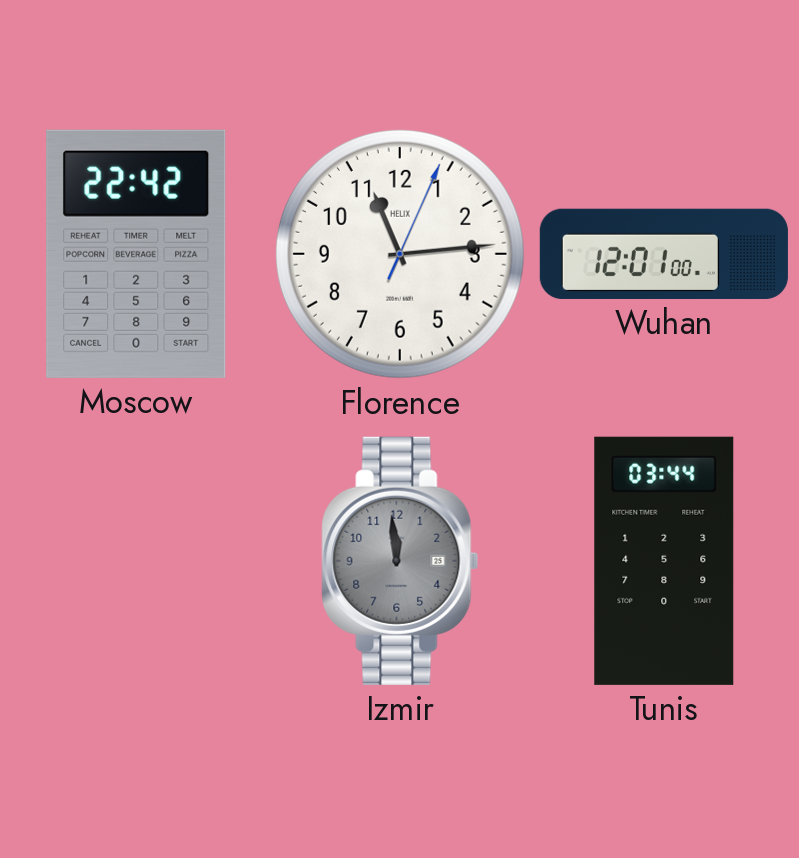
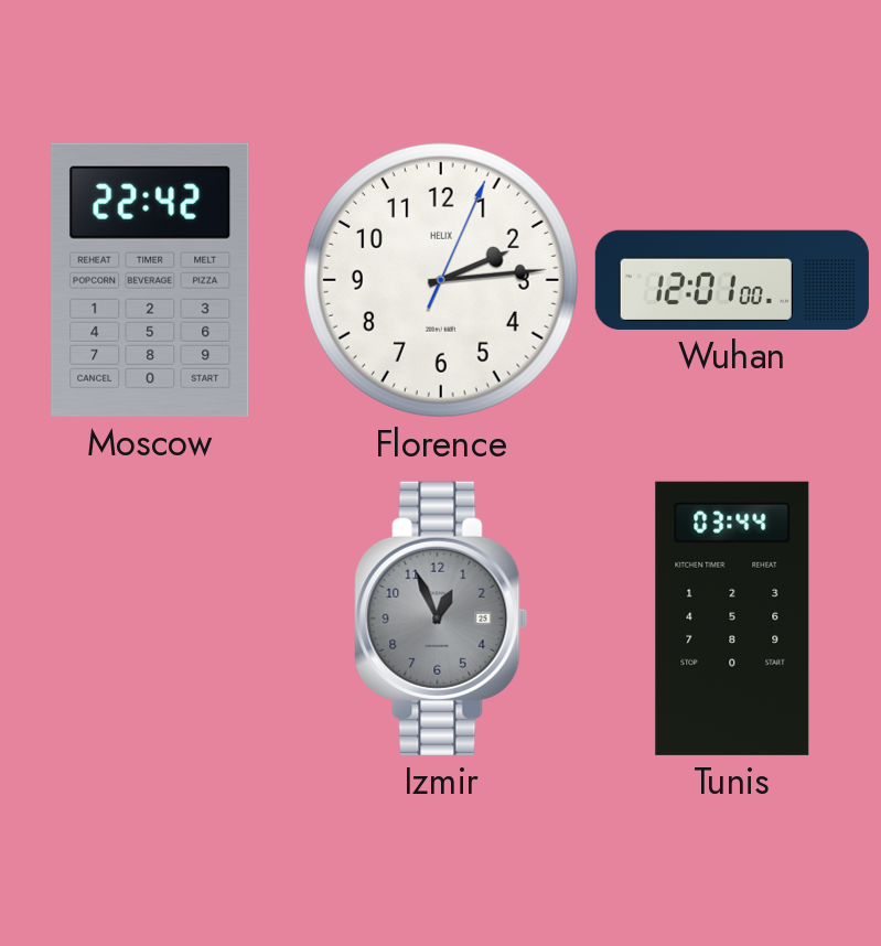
Florence: 11:14 -> 2:14 (441, 280)
Izmir: 11:59 -> 12:56 (441, 619)
